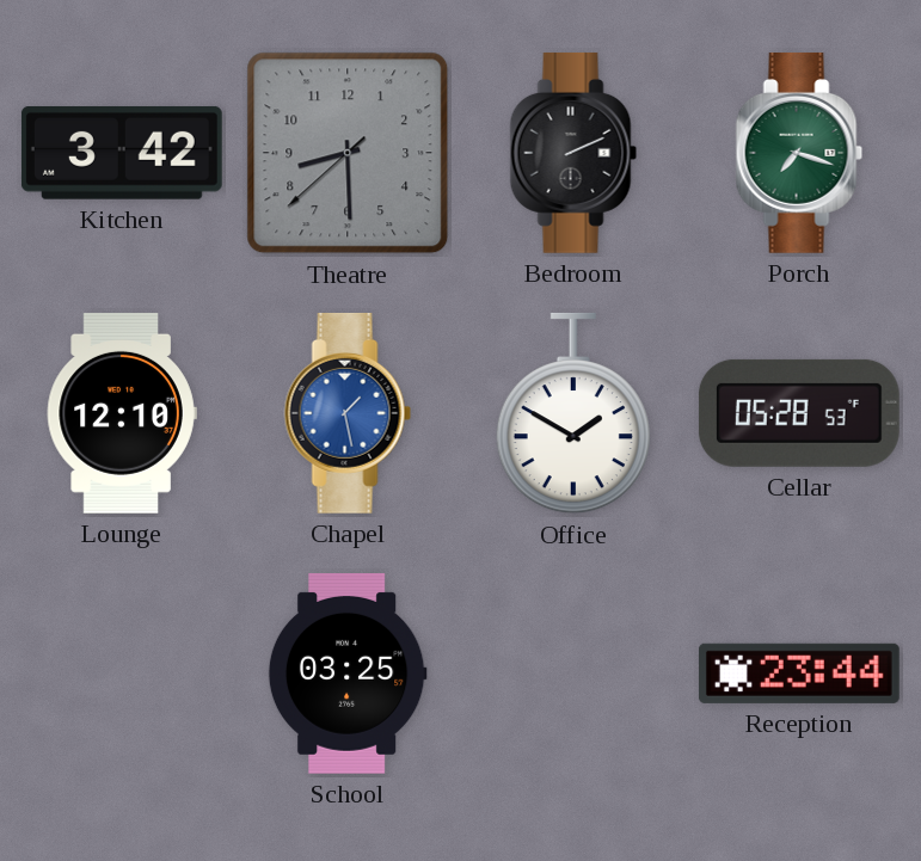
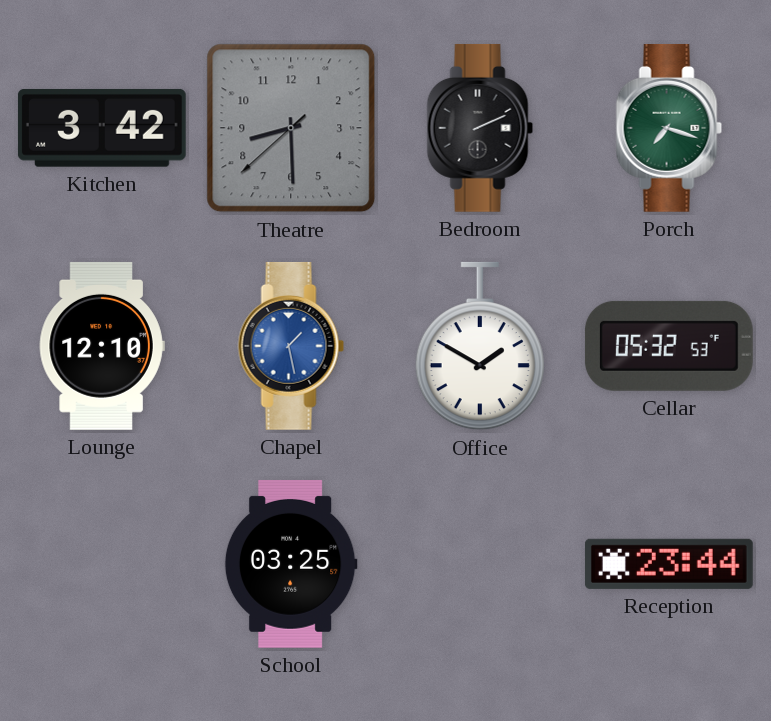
Cellar: 05:28 -> 05:32 (669, 346)
